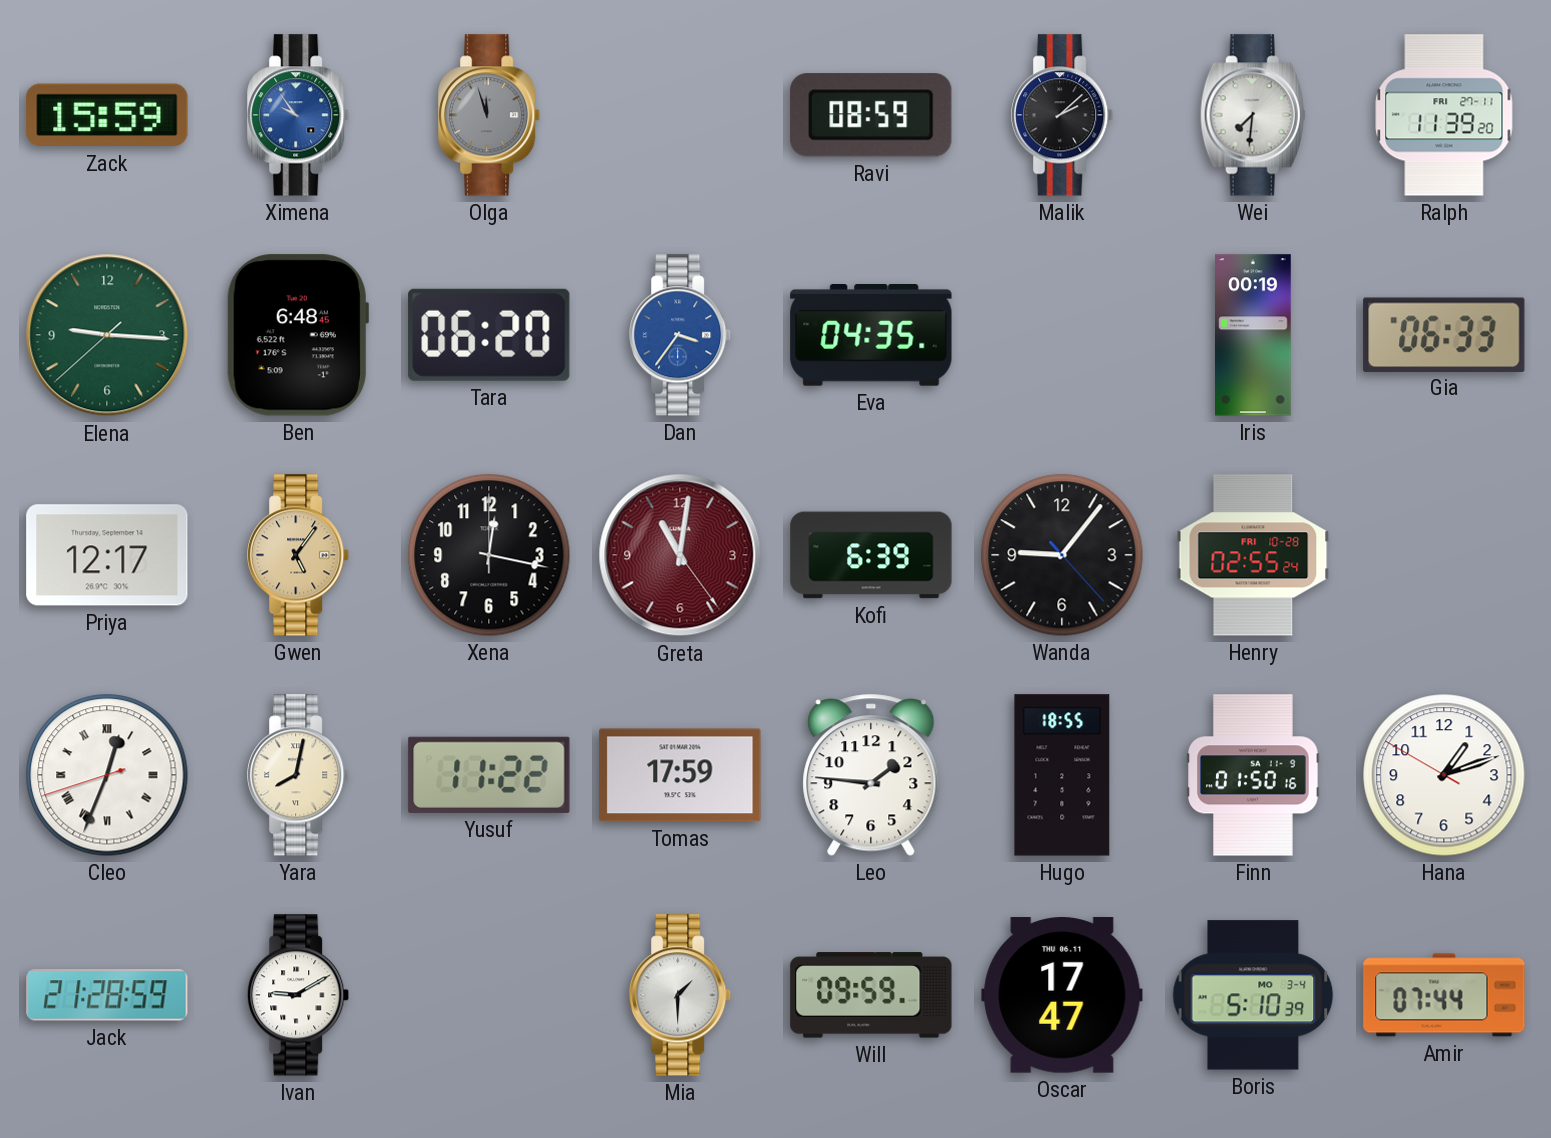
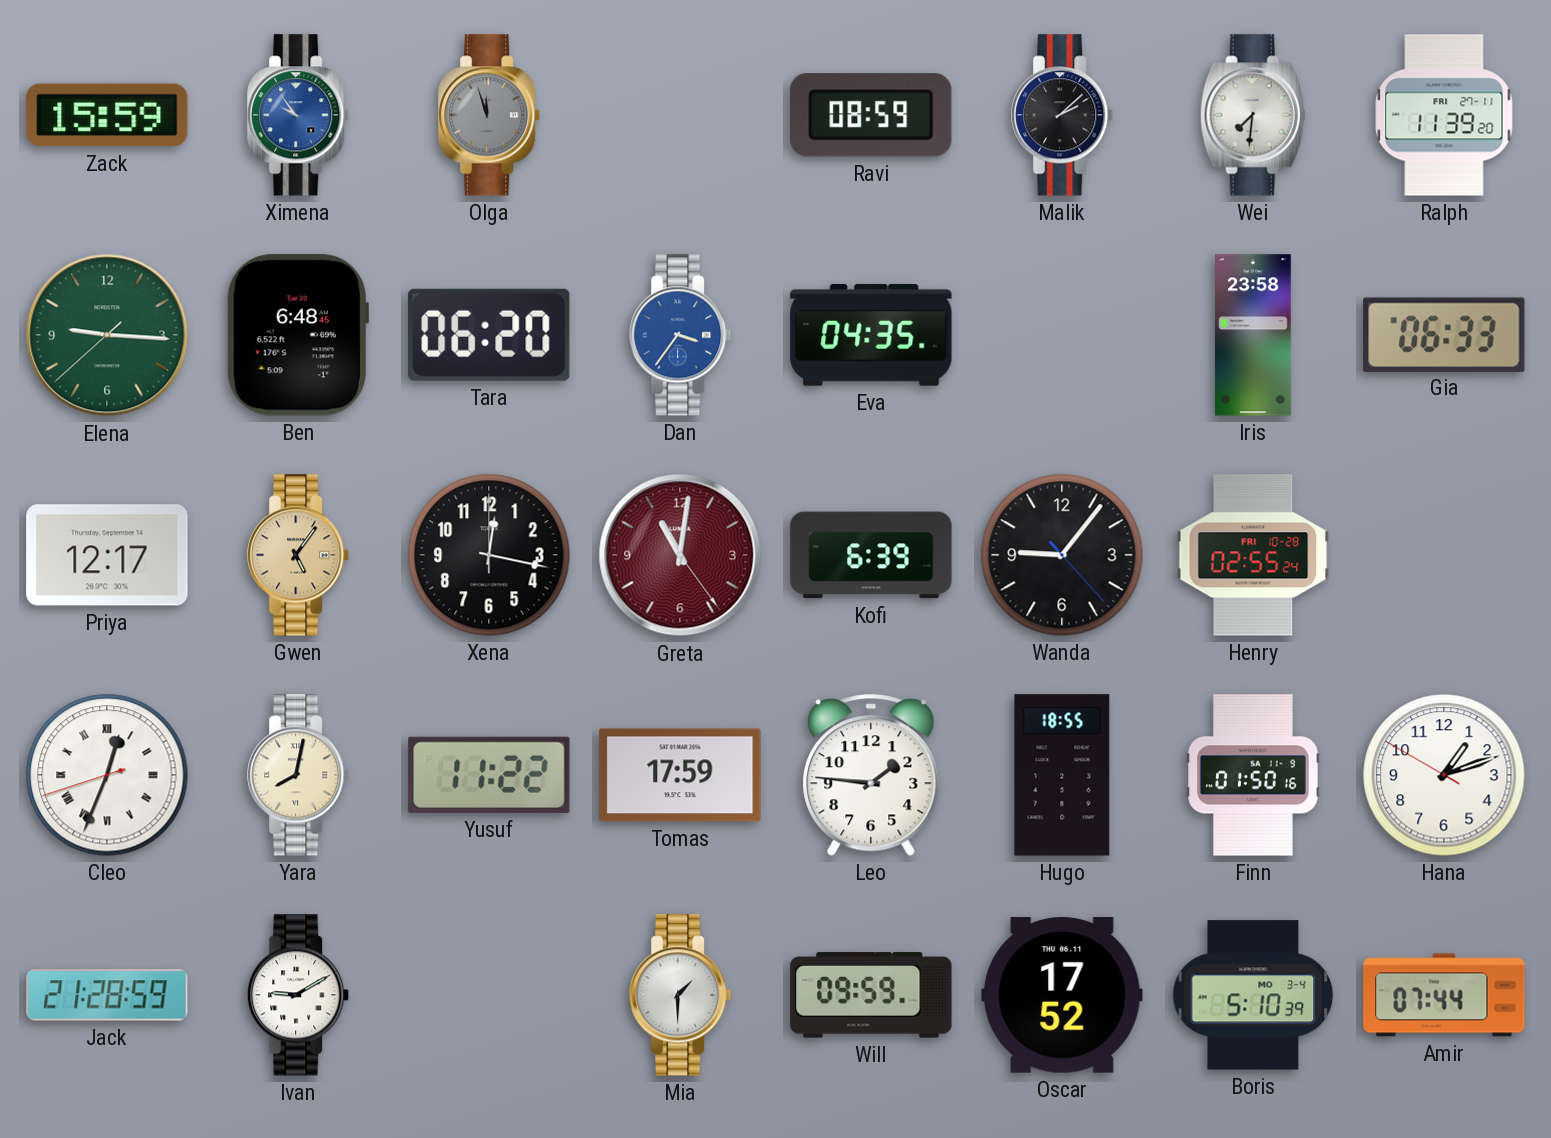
Iris: 00:19 -> 23:58 (1254, 335)
Oscar: 17:47 -> 17:52 (1062, 995)
